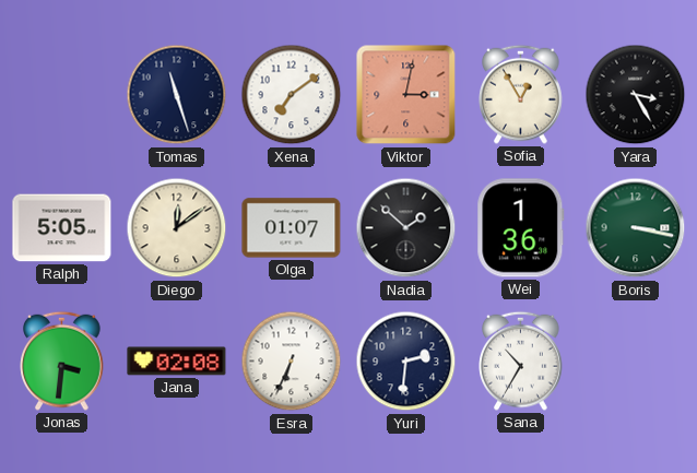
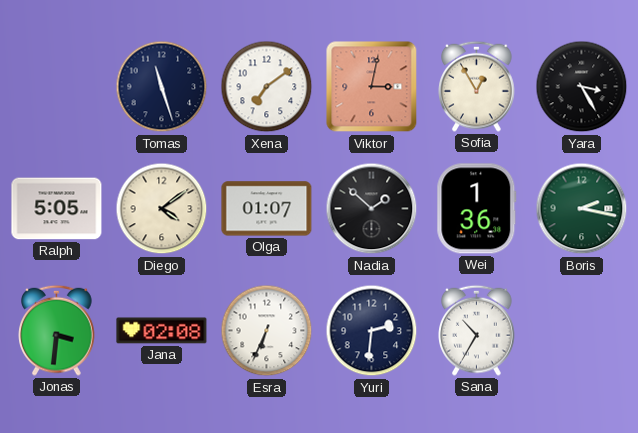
Diego: 12:09 -> 4:09 (162, 209)
Boris: 3:17 -> 2:17 (582, 209)
